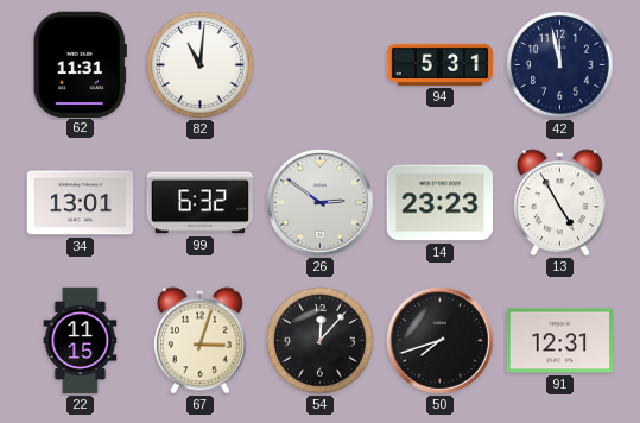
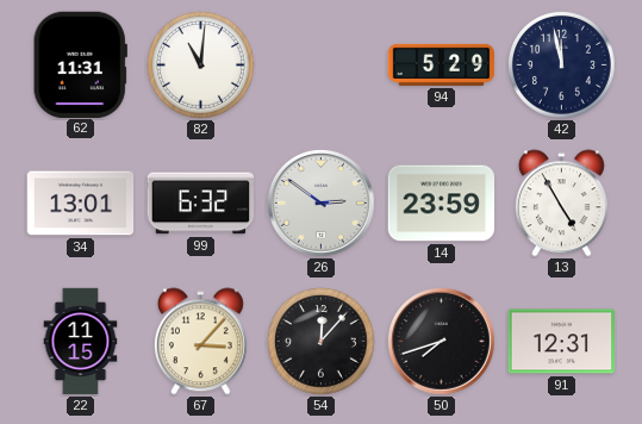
94: 5:31 -> 5:29 (442, 64)
14: 23:23 -> 23:59 (442, 204)
67: 3:03 -> 3:07 (200, 342)
